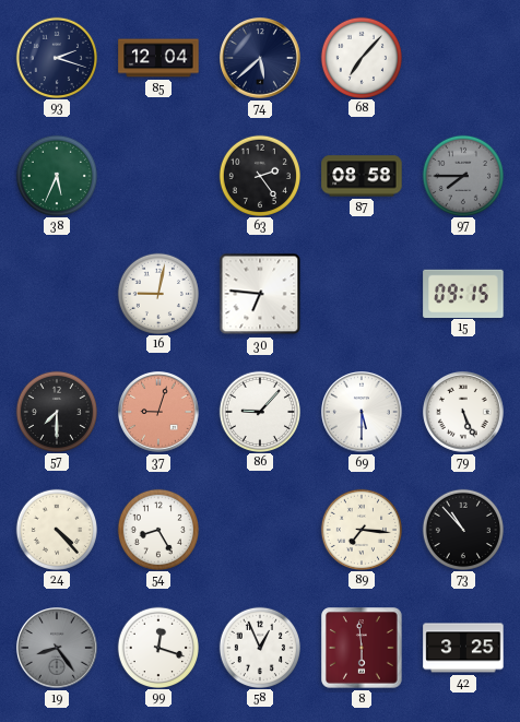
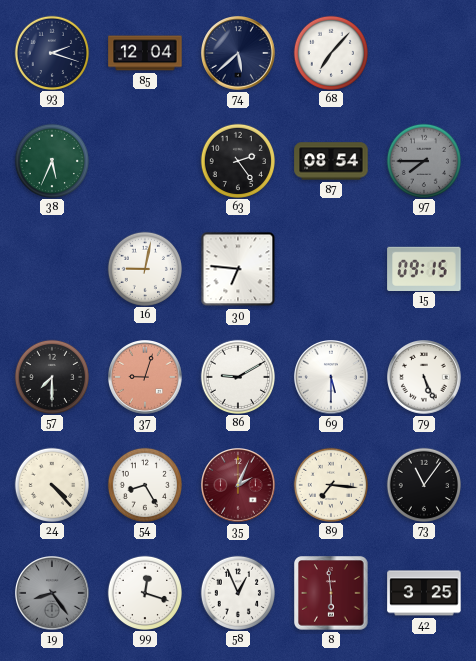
87: 08:58 -> 08:54 (331, 161)
86: 9:07 -> 9:10 (237, 376)
35: none -> 2:04 (239, 486)
73: 10:53 -> 11:06 (423, 484)
